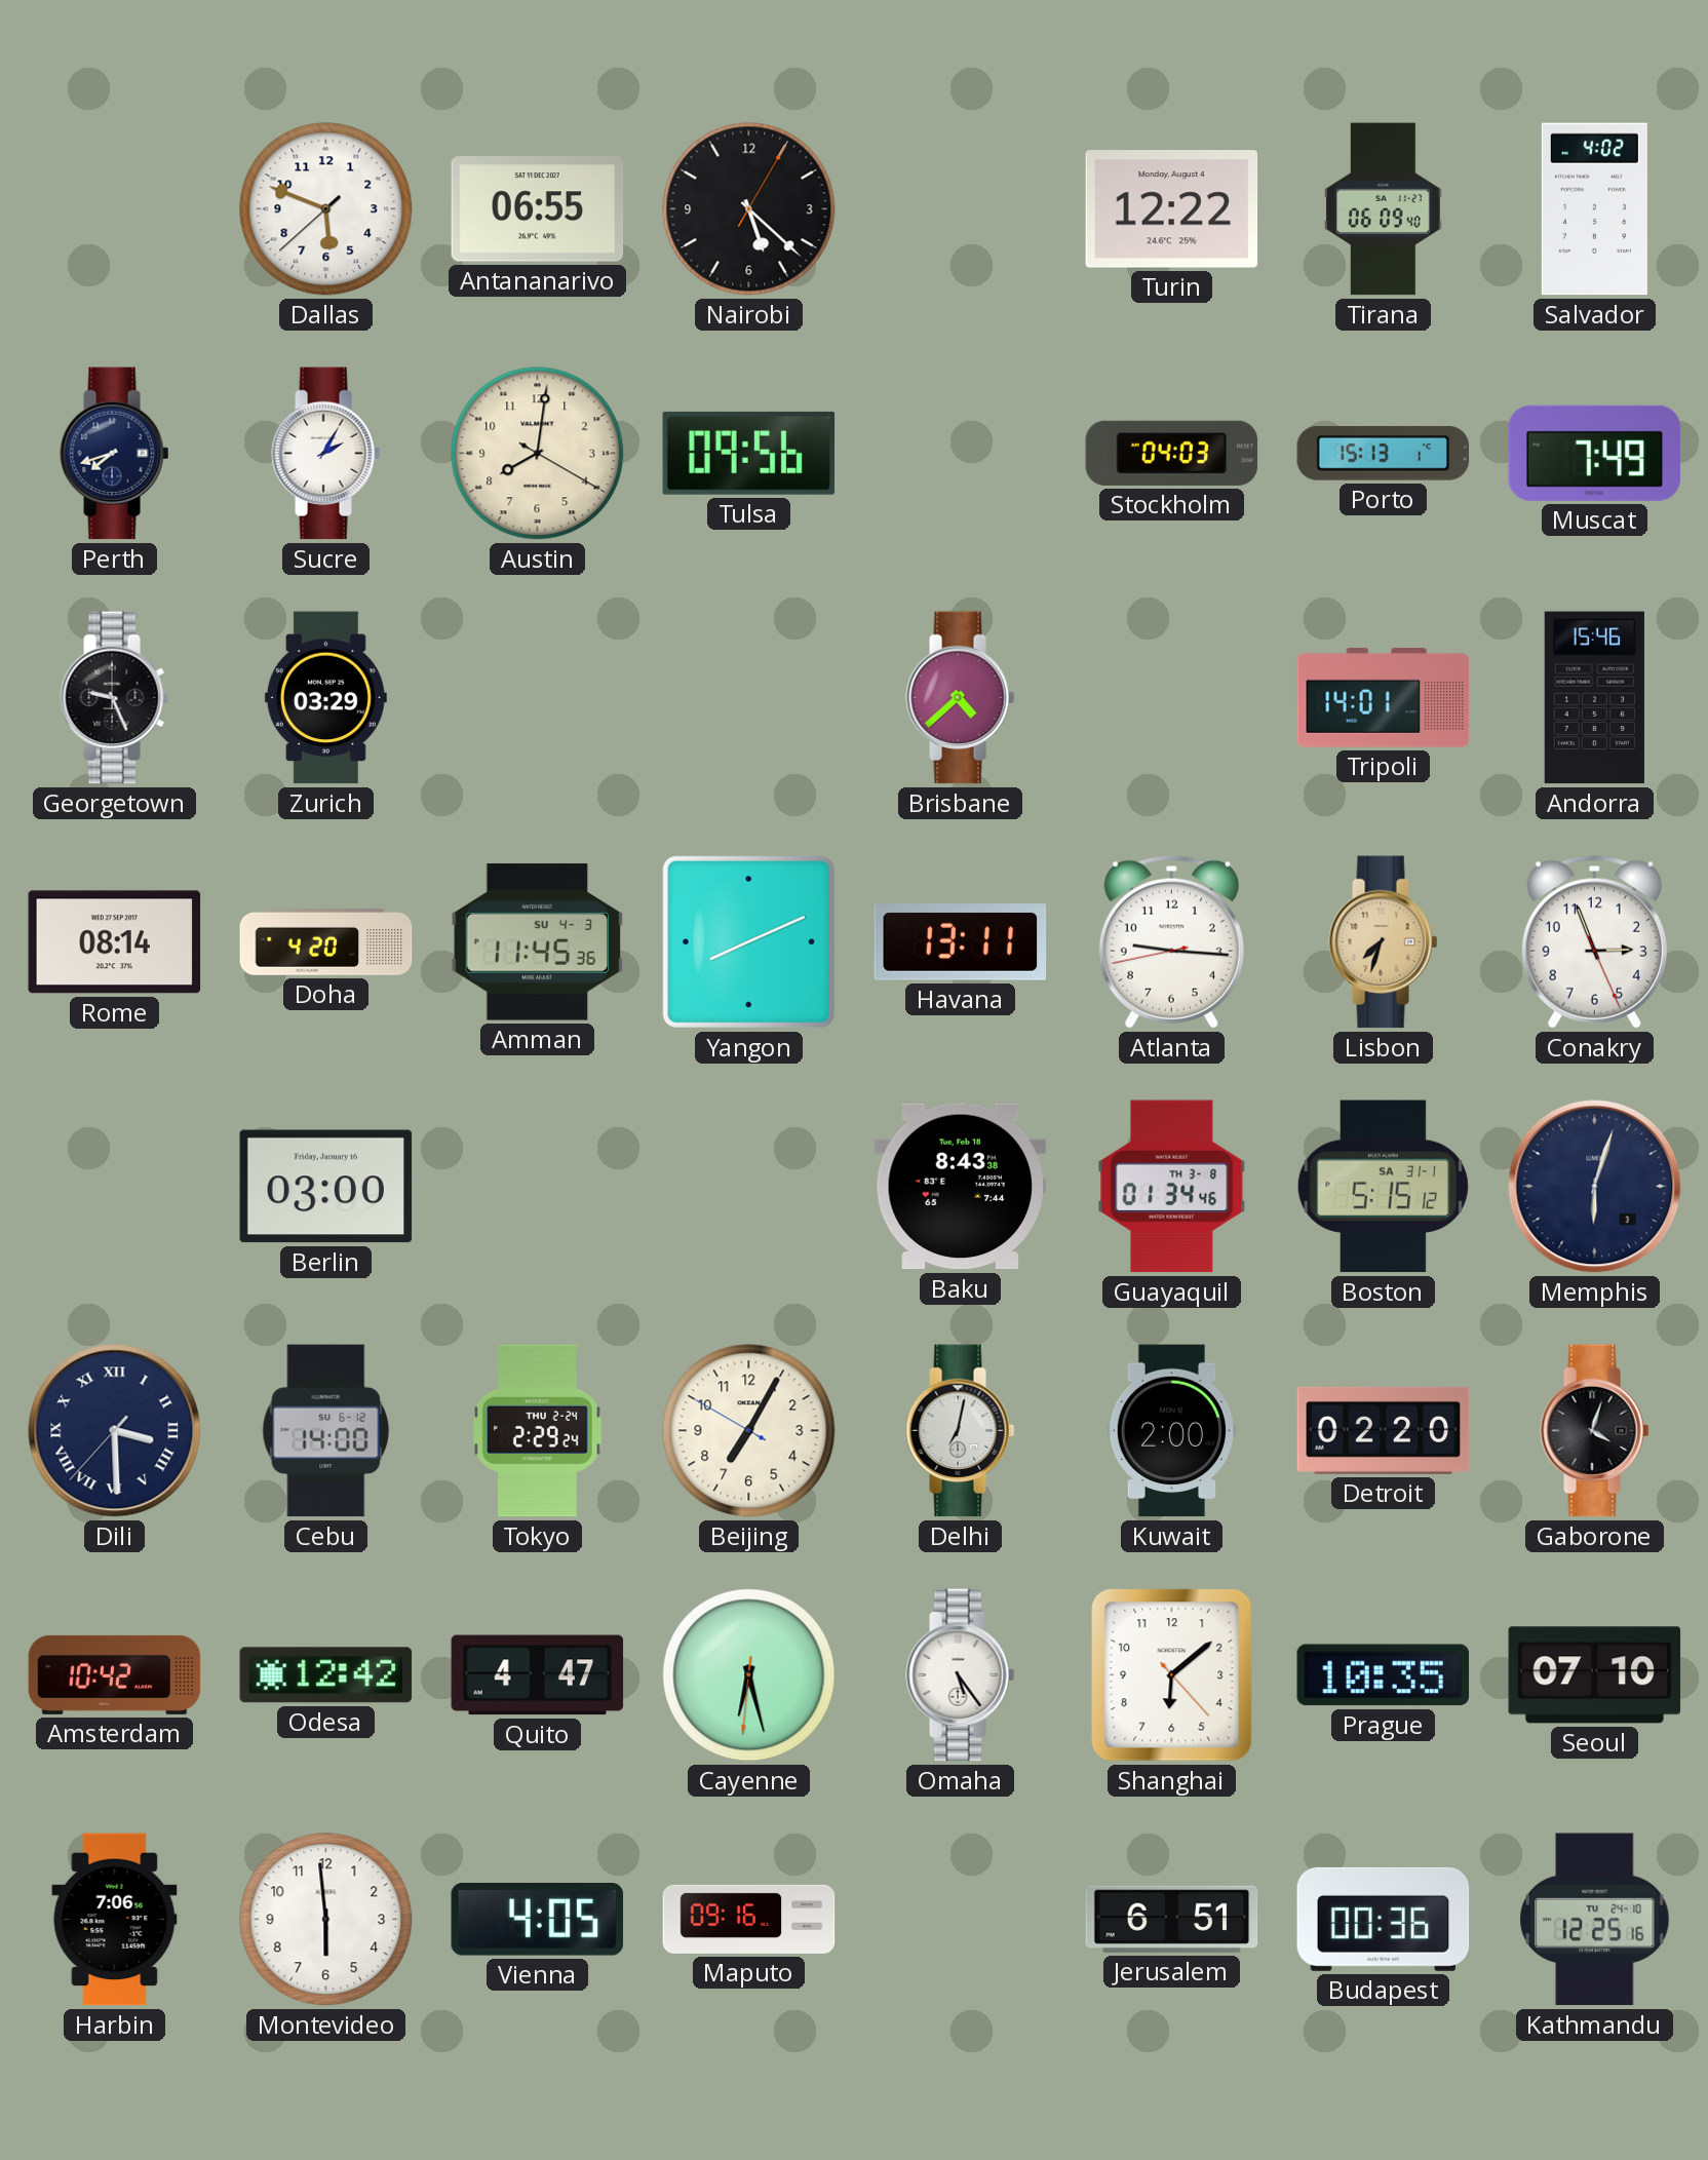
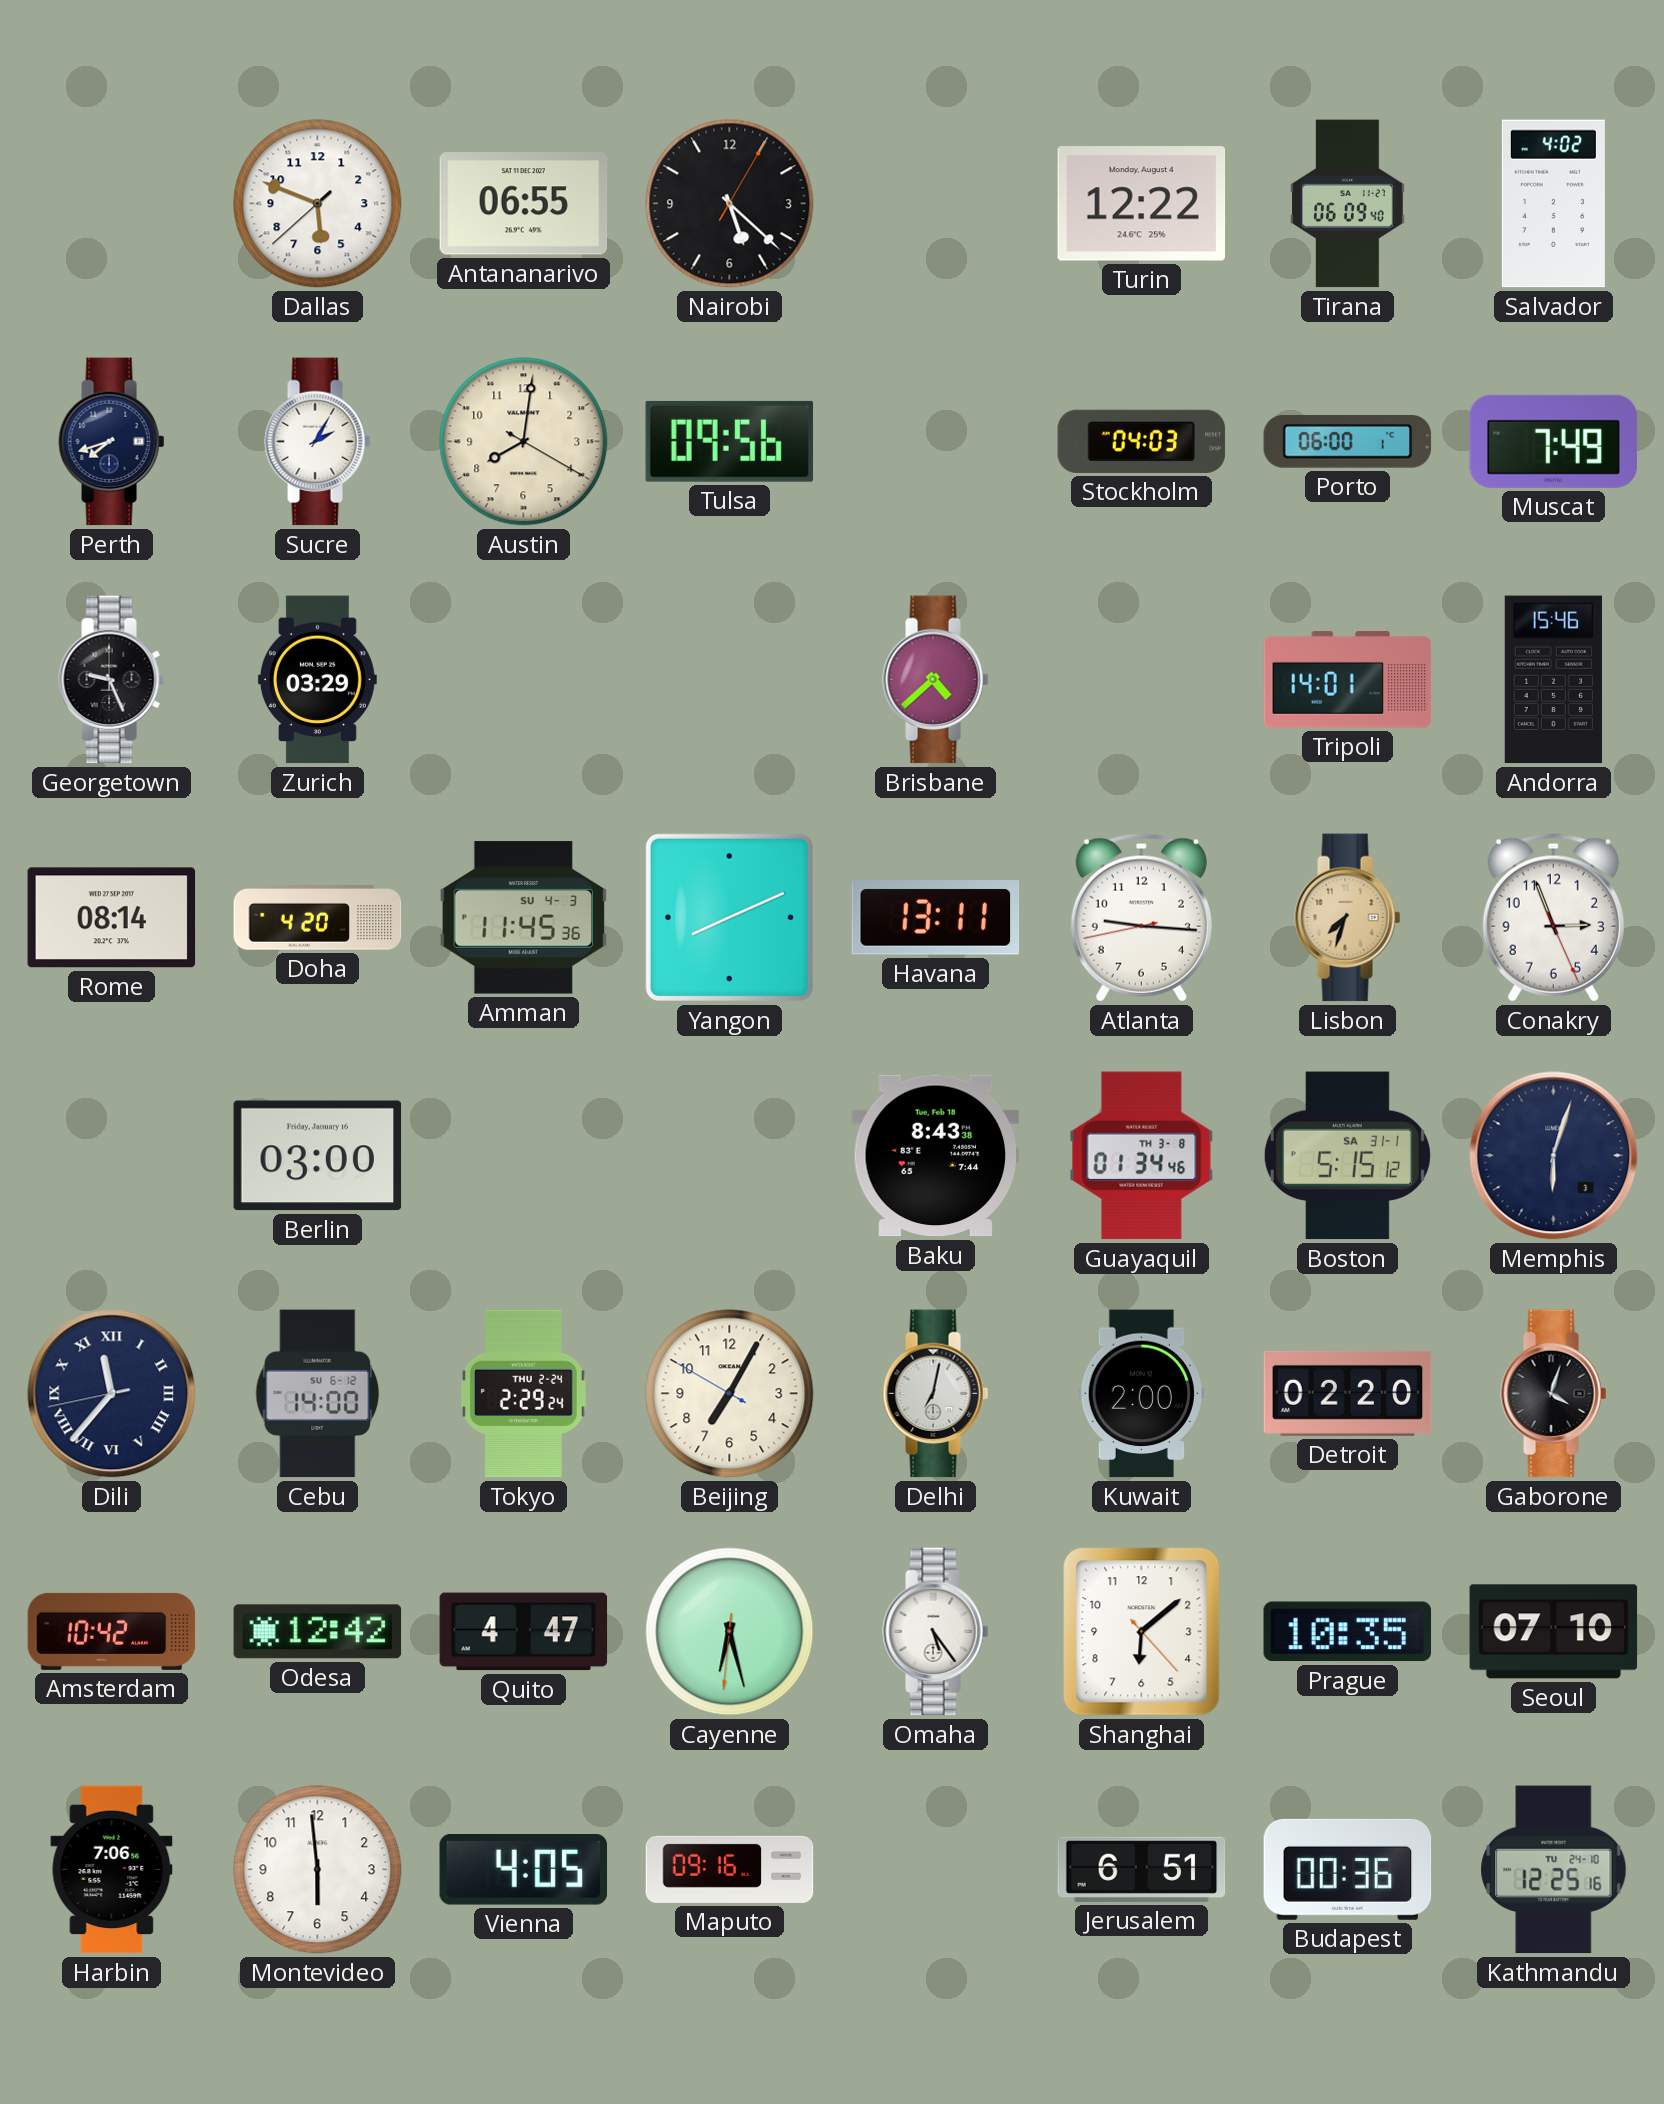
Porto: 15:13 -> 06:00 (1348, 442)
Dili: 3:29 -> 11:36 (112, 1394)
